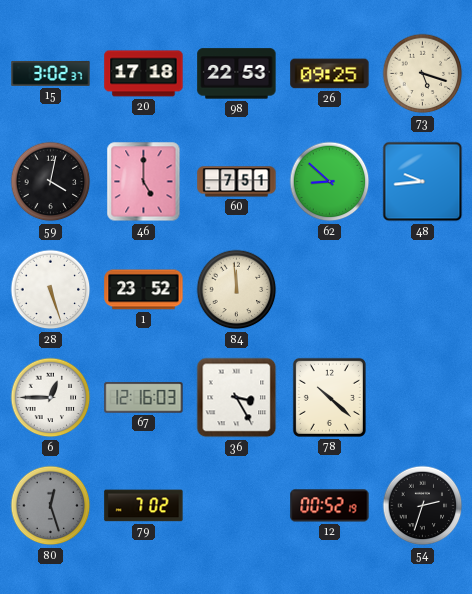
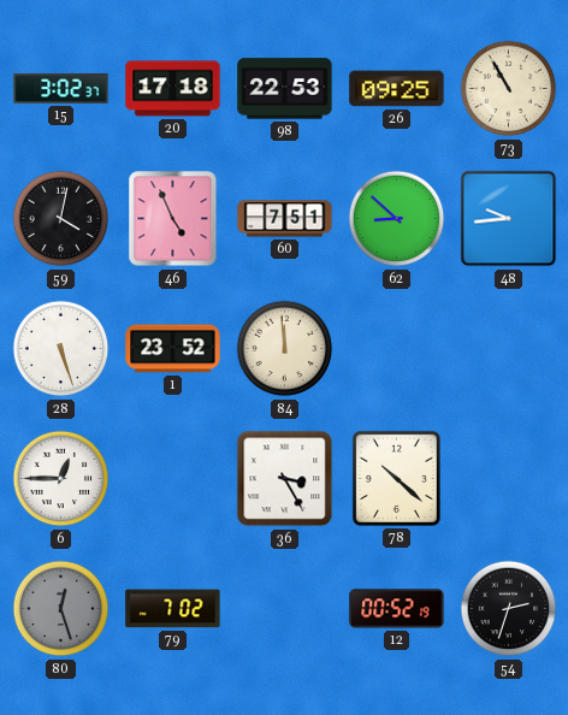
73: 5:18 -> 10:55 (509, 89)
46: 5:00 -> 4:56 (173, 219)
67: 12:16 -> none (144, 398)
